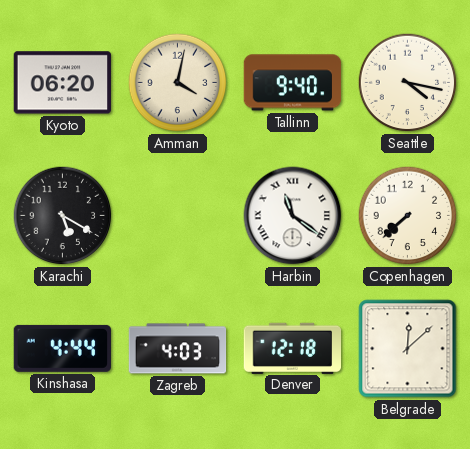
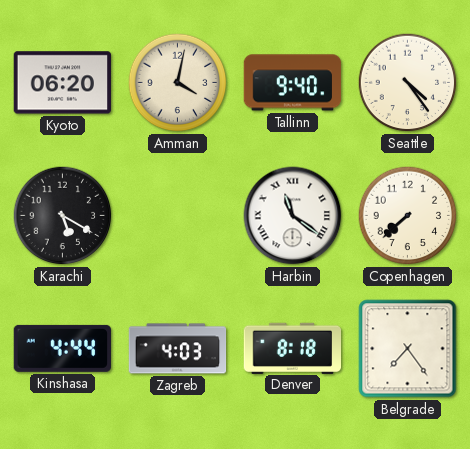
Seattle: 4:17 -> 4:24 (408, 83)
Denver: 12:18 -> 8:18 (293, 348)
Belgrade: 12:08 -> 7:24 (408, 349)
